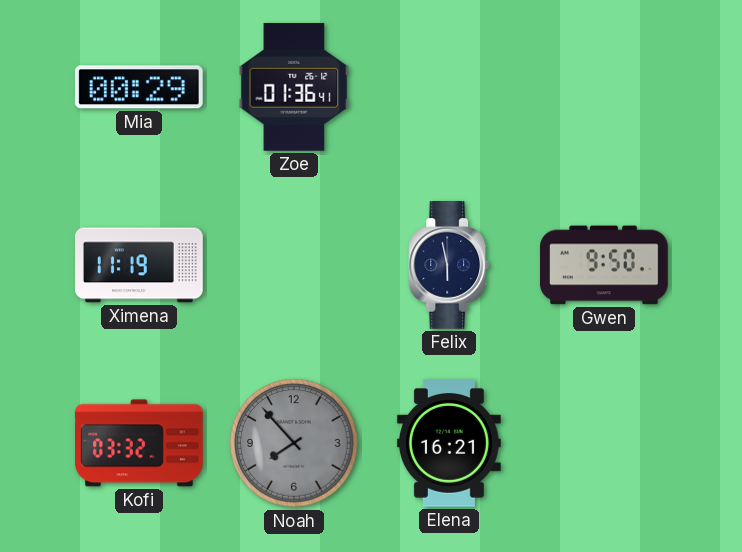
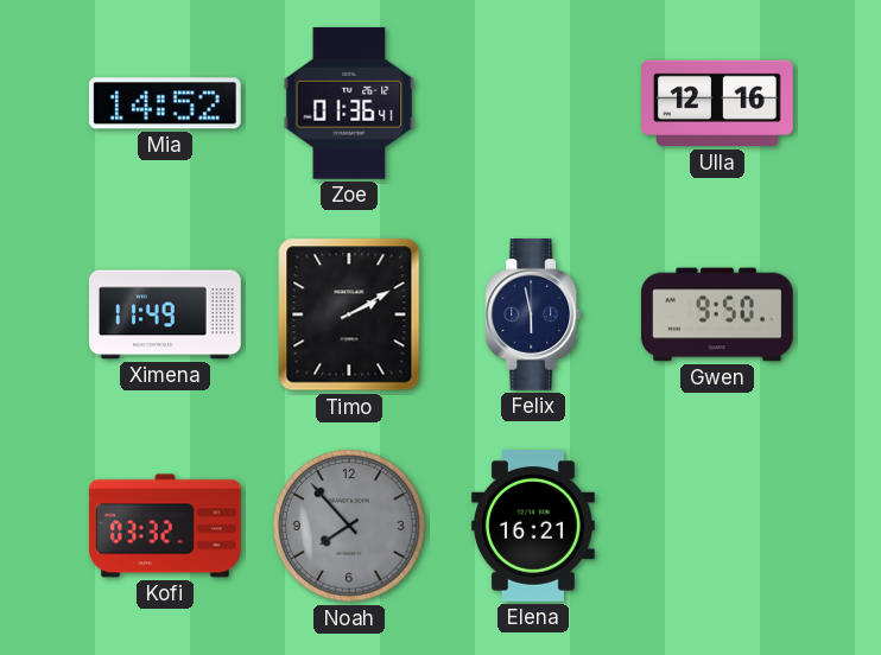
Mia: 00:29 -> 14:52 (165, 103)
Ulla: none -> 12:16 (717, 103)
Ximena: 11:19 -> 11:49 (166, 314)
Timo: none -> 2:10 (349, 314)
